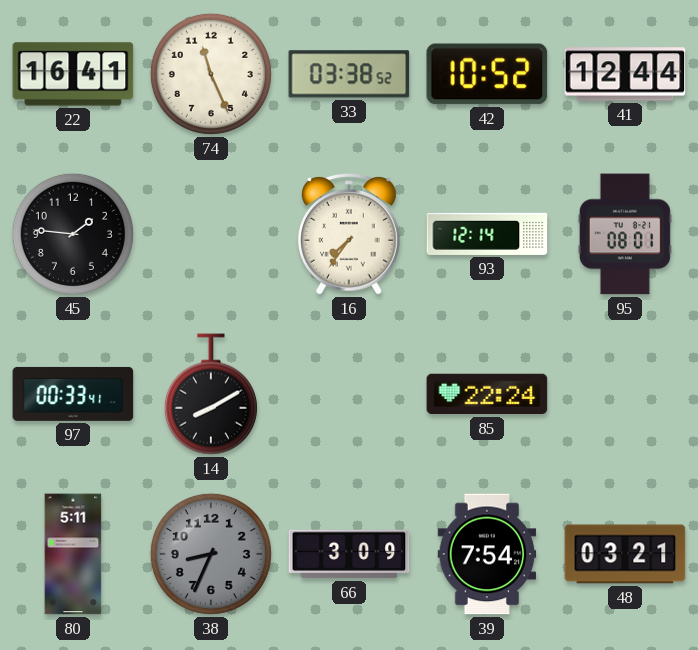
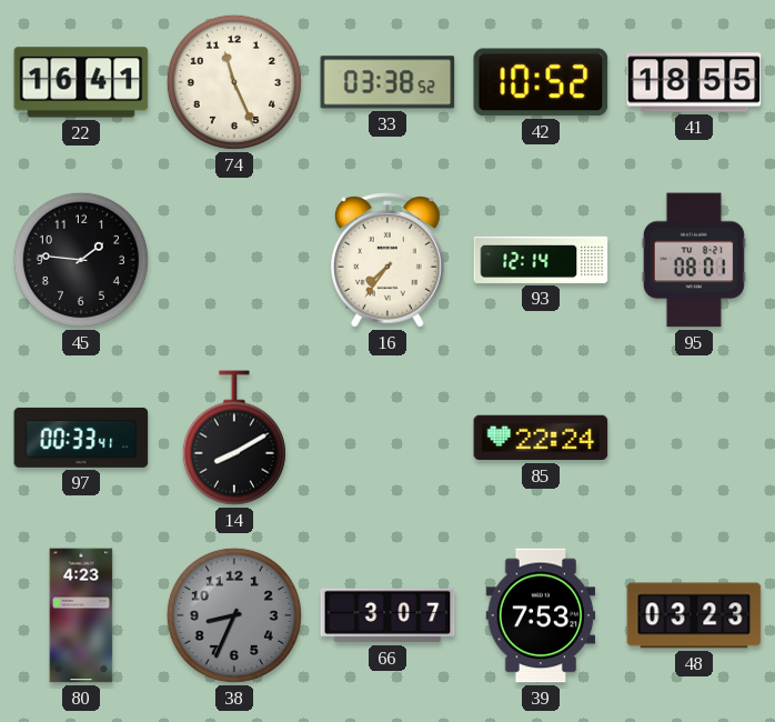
41: 12:44 -> 18:55 (694, 82)
80: 5:11 -> 4:23 (81, 615)
66: 3:09 -> 3:07 (387, 615)
39: 7:54 -> 7:53 (541, 615)
48: 03:21 -> 03:23 (694, 615)
